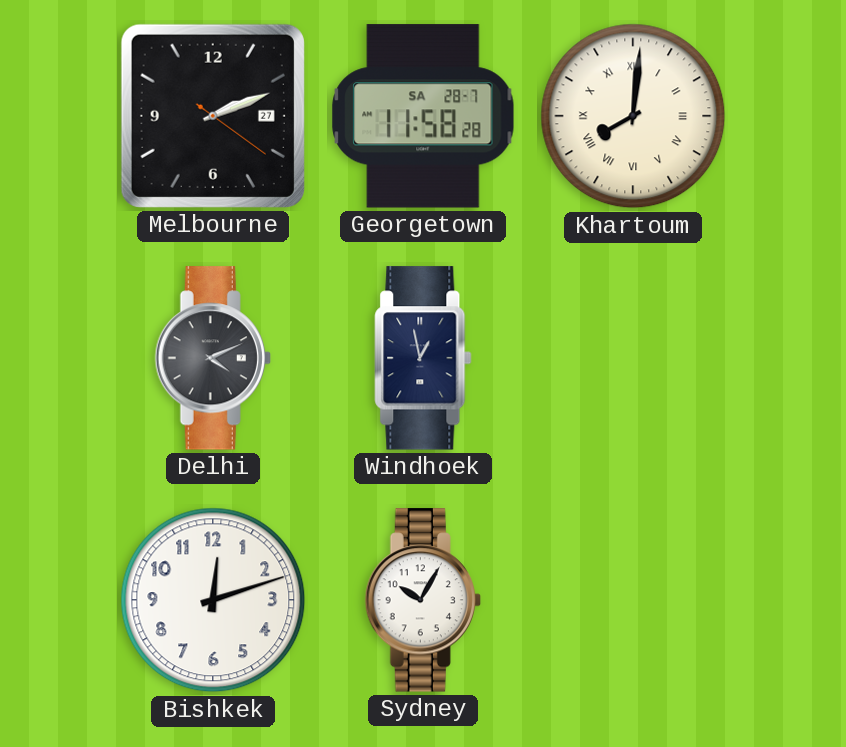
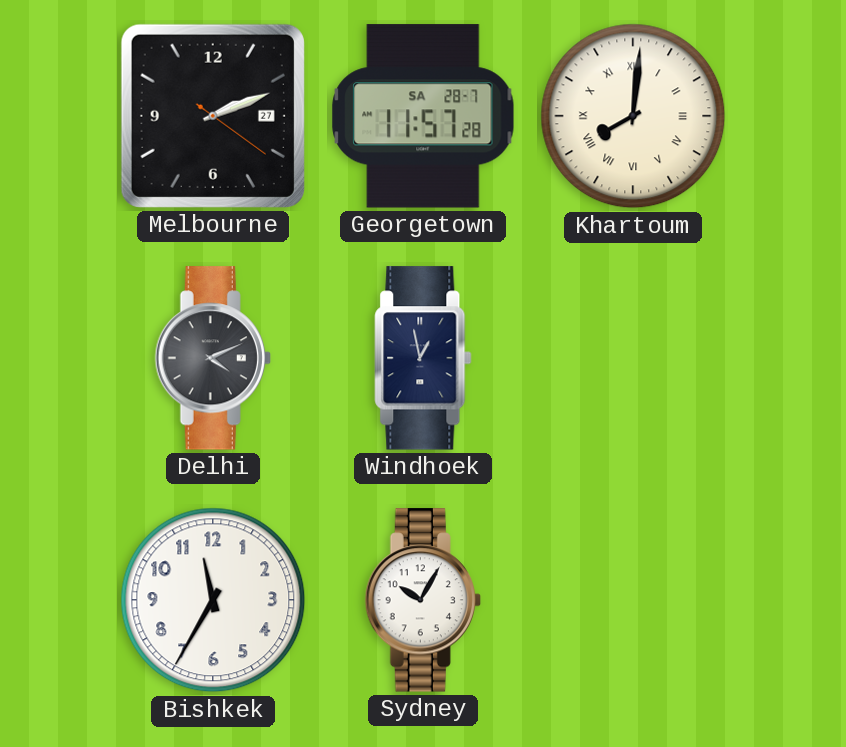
Georgetown: 11:58 -> 11:57 (423, 116)
Bishkek: 12:12 -> 11:35 (213, 600)
